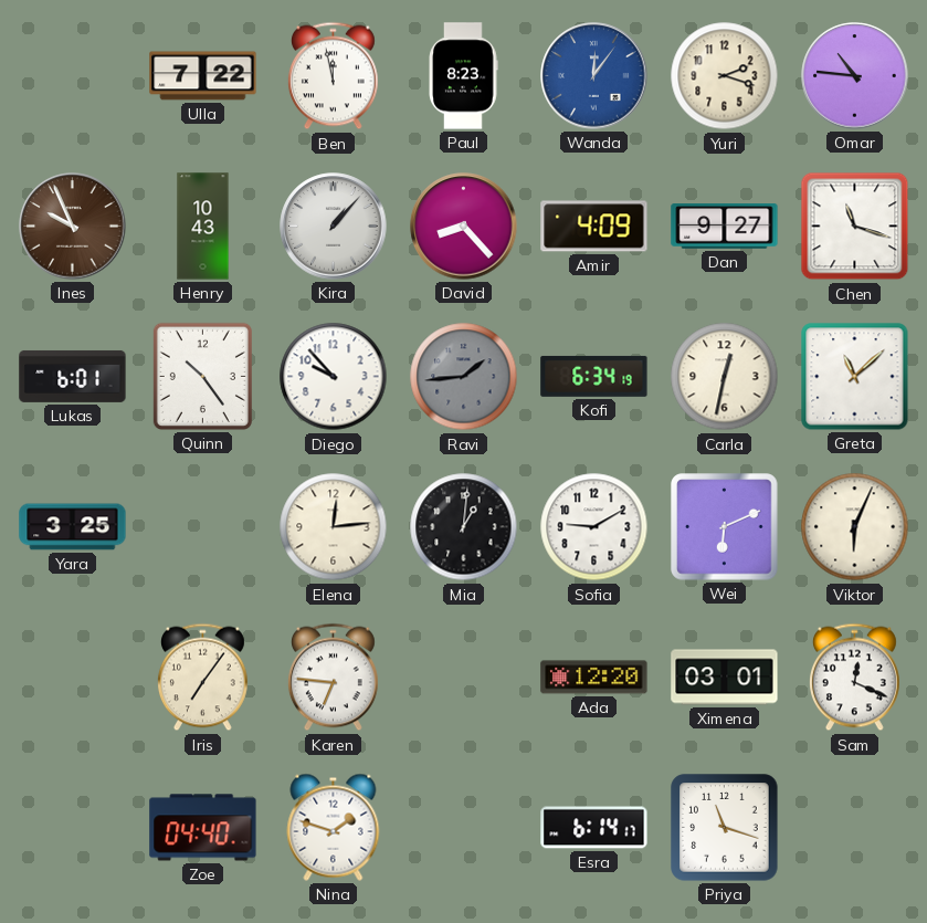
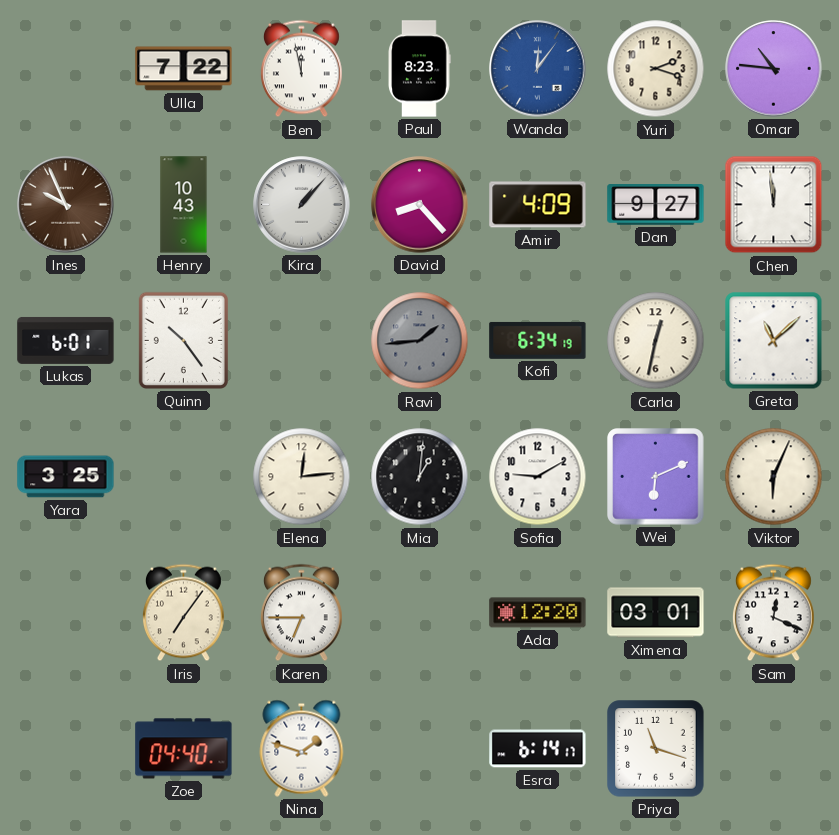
Chen: 11:18 -> 11:59 (774, 205)
Diego: 9:53 -> none (334, 377)
Karen: 6:46 -> 6:45 (301, 613)
